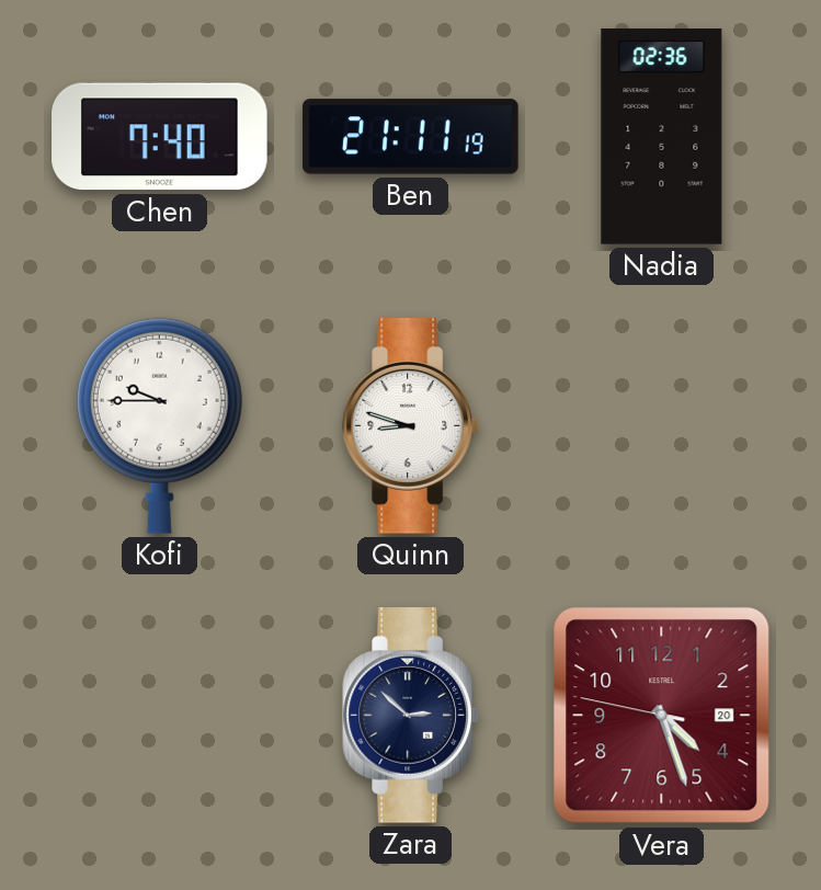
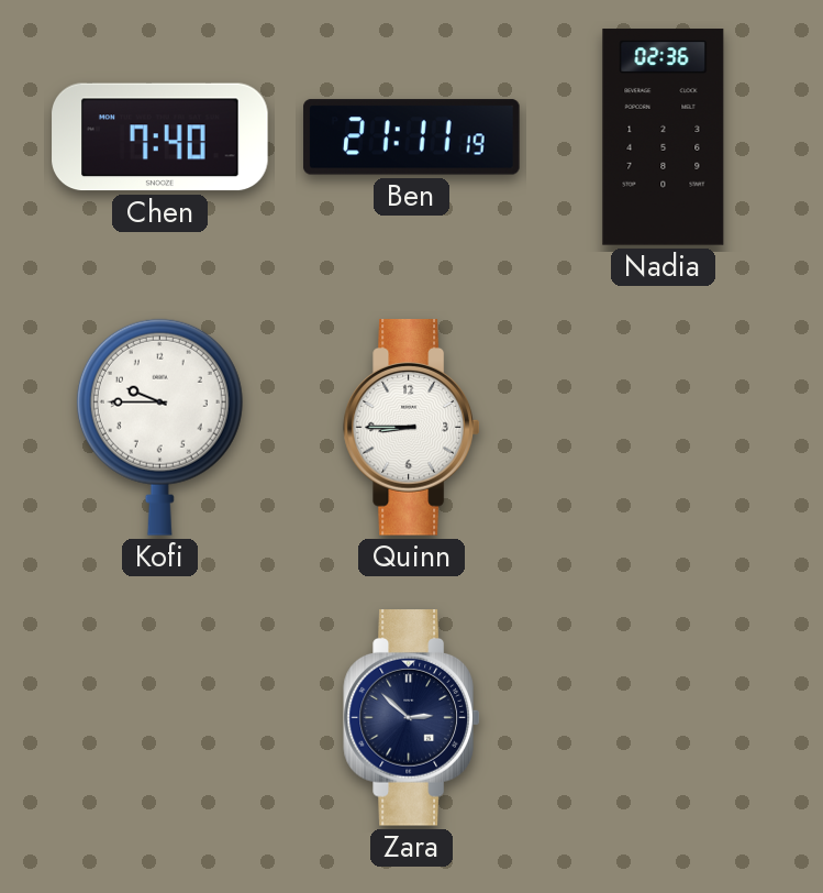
Quinn: 8:48 -> 8:45 (412, 428)
Vera: 4:26 -> none (662, 716)
